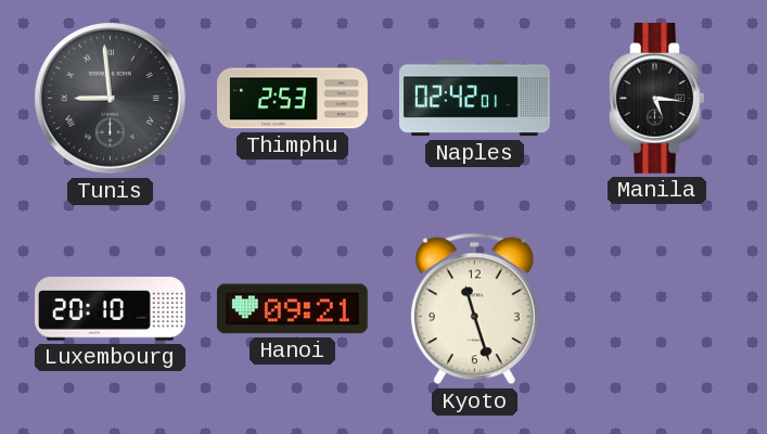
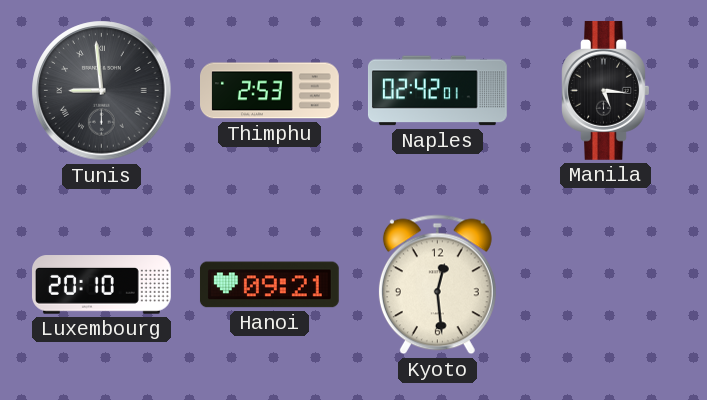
Kyoto: 11:27 -> 12:29 (437, 285)
